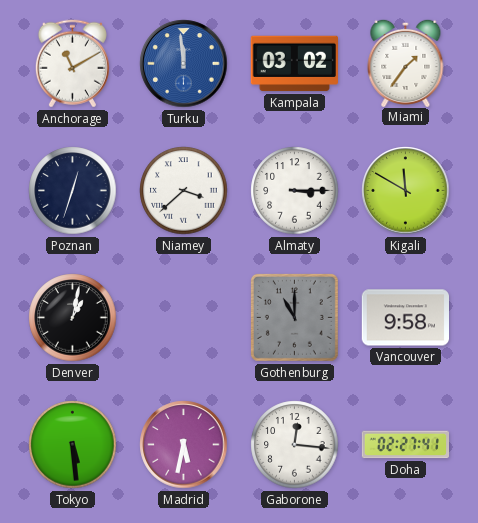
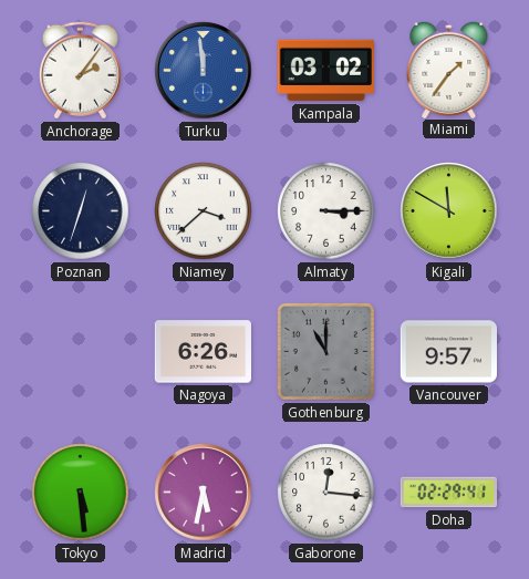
Anchorage: 11:10 -> 2:06 (80, 71)
Denver: 1:02 -> none (73, 318)
Nagoya: none -> 6:26 (203, 352)
Vancouver: 9:58 -> 9:57 (448, 352)
Doha: 02:27 -> 02:29 (449, 493)
